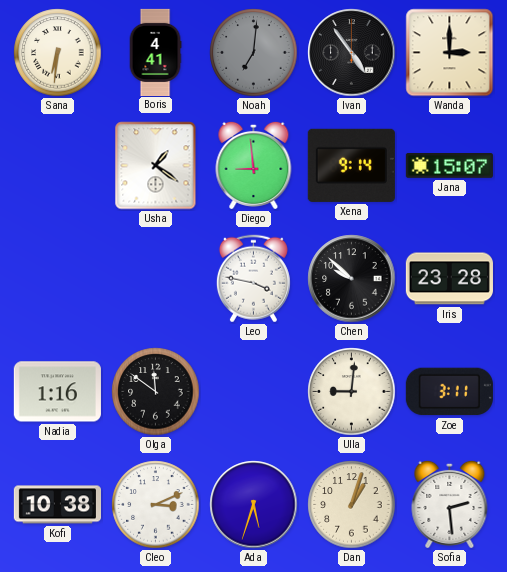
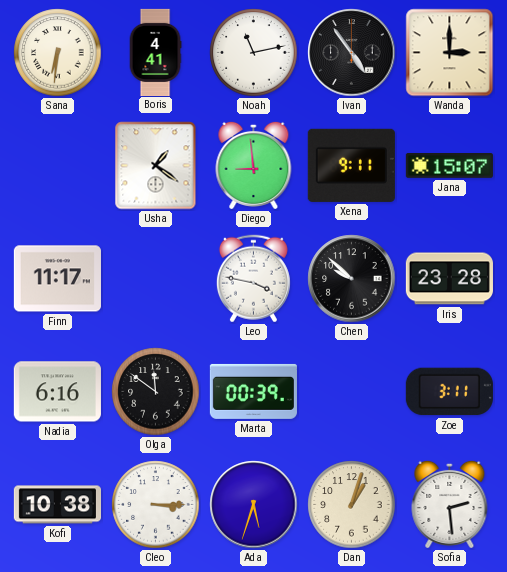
Noah: 7:01 -> 11:13 (254, 53)
Noah dial: grey -> white (254, 53)
Xena: 9:14 -> 9:11 (351, 165)
Finn: none -> 11:17 (57, 279)
Nadia: 1:16 -> 6:16 (57, 392)
Marta: none -> 00:39 (253, 391)
Ulla: 9:01 -> none (352, 392)
Cleo: 3:11 -> 3:15 (156, 505)
